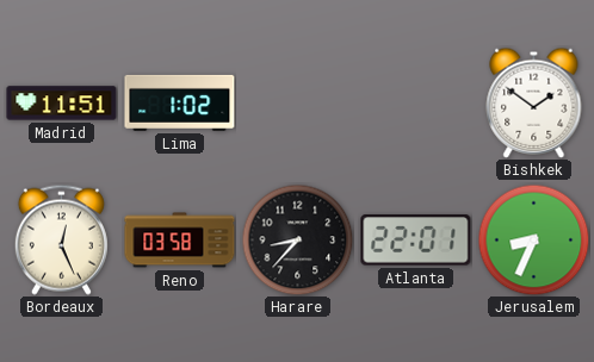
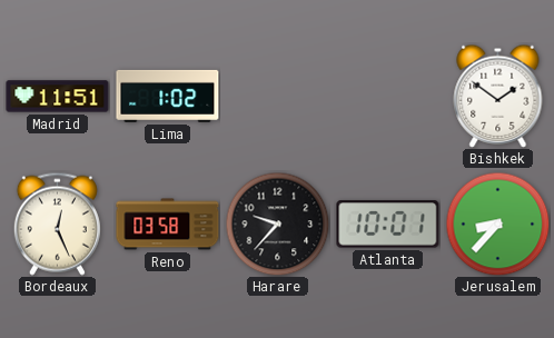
Harare: 8:37 -> 9:37 (277, 223)
Atlanta: 22:01 -> 10:01 (388, 225)
Jerusalem: 8:34 -> 8:37 (497, 223)
